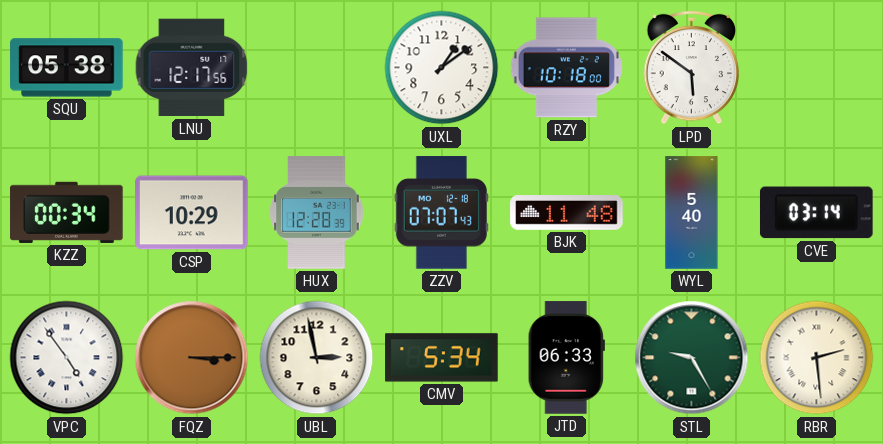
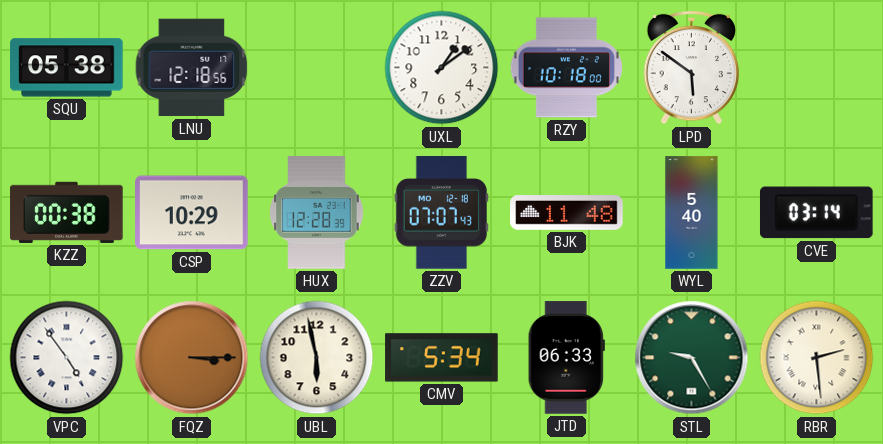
LNU: 12:17 -> 12:18 (192, 68)
KZZ: 00:34 -> 00:38 (67, 212)
UBL: 2:58 -> 5:58 (317, 358)
